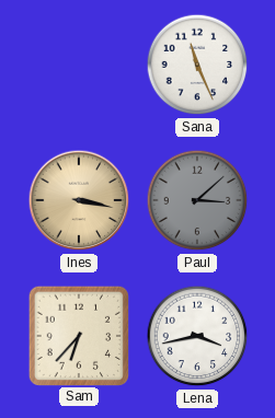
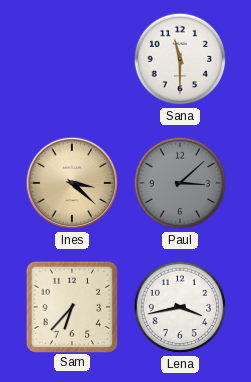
Sana: 11:26 -> 11:30 (180, 59)
Ines: 3:17 -> 3:22 (72, 183)
